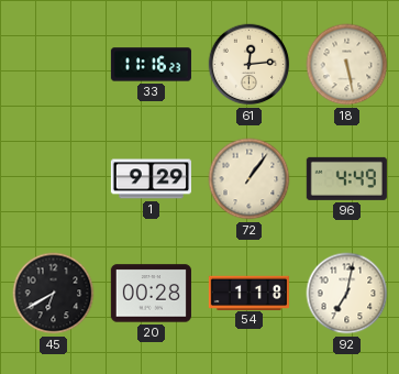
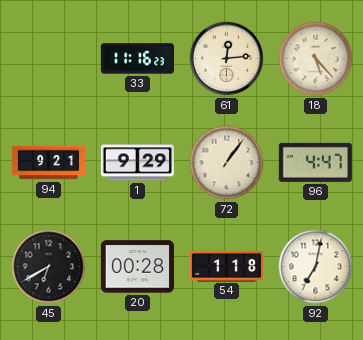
18: 5:28 -> 5:23 (316, 59)
94: none -> 9:21 (48, 163)
96: 4:49 -> 4:47 (315, 162)
